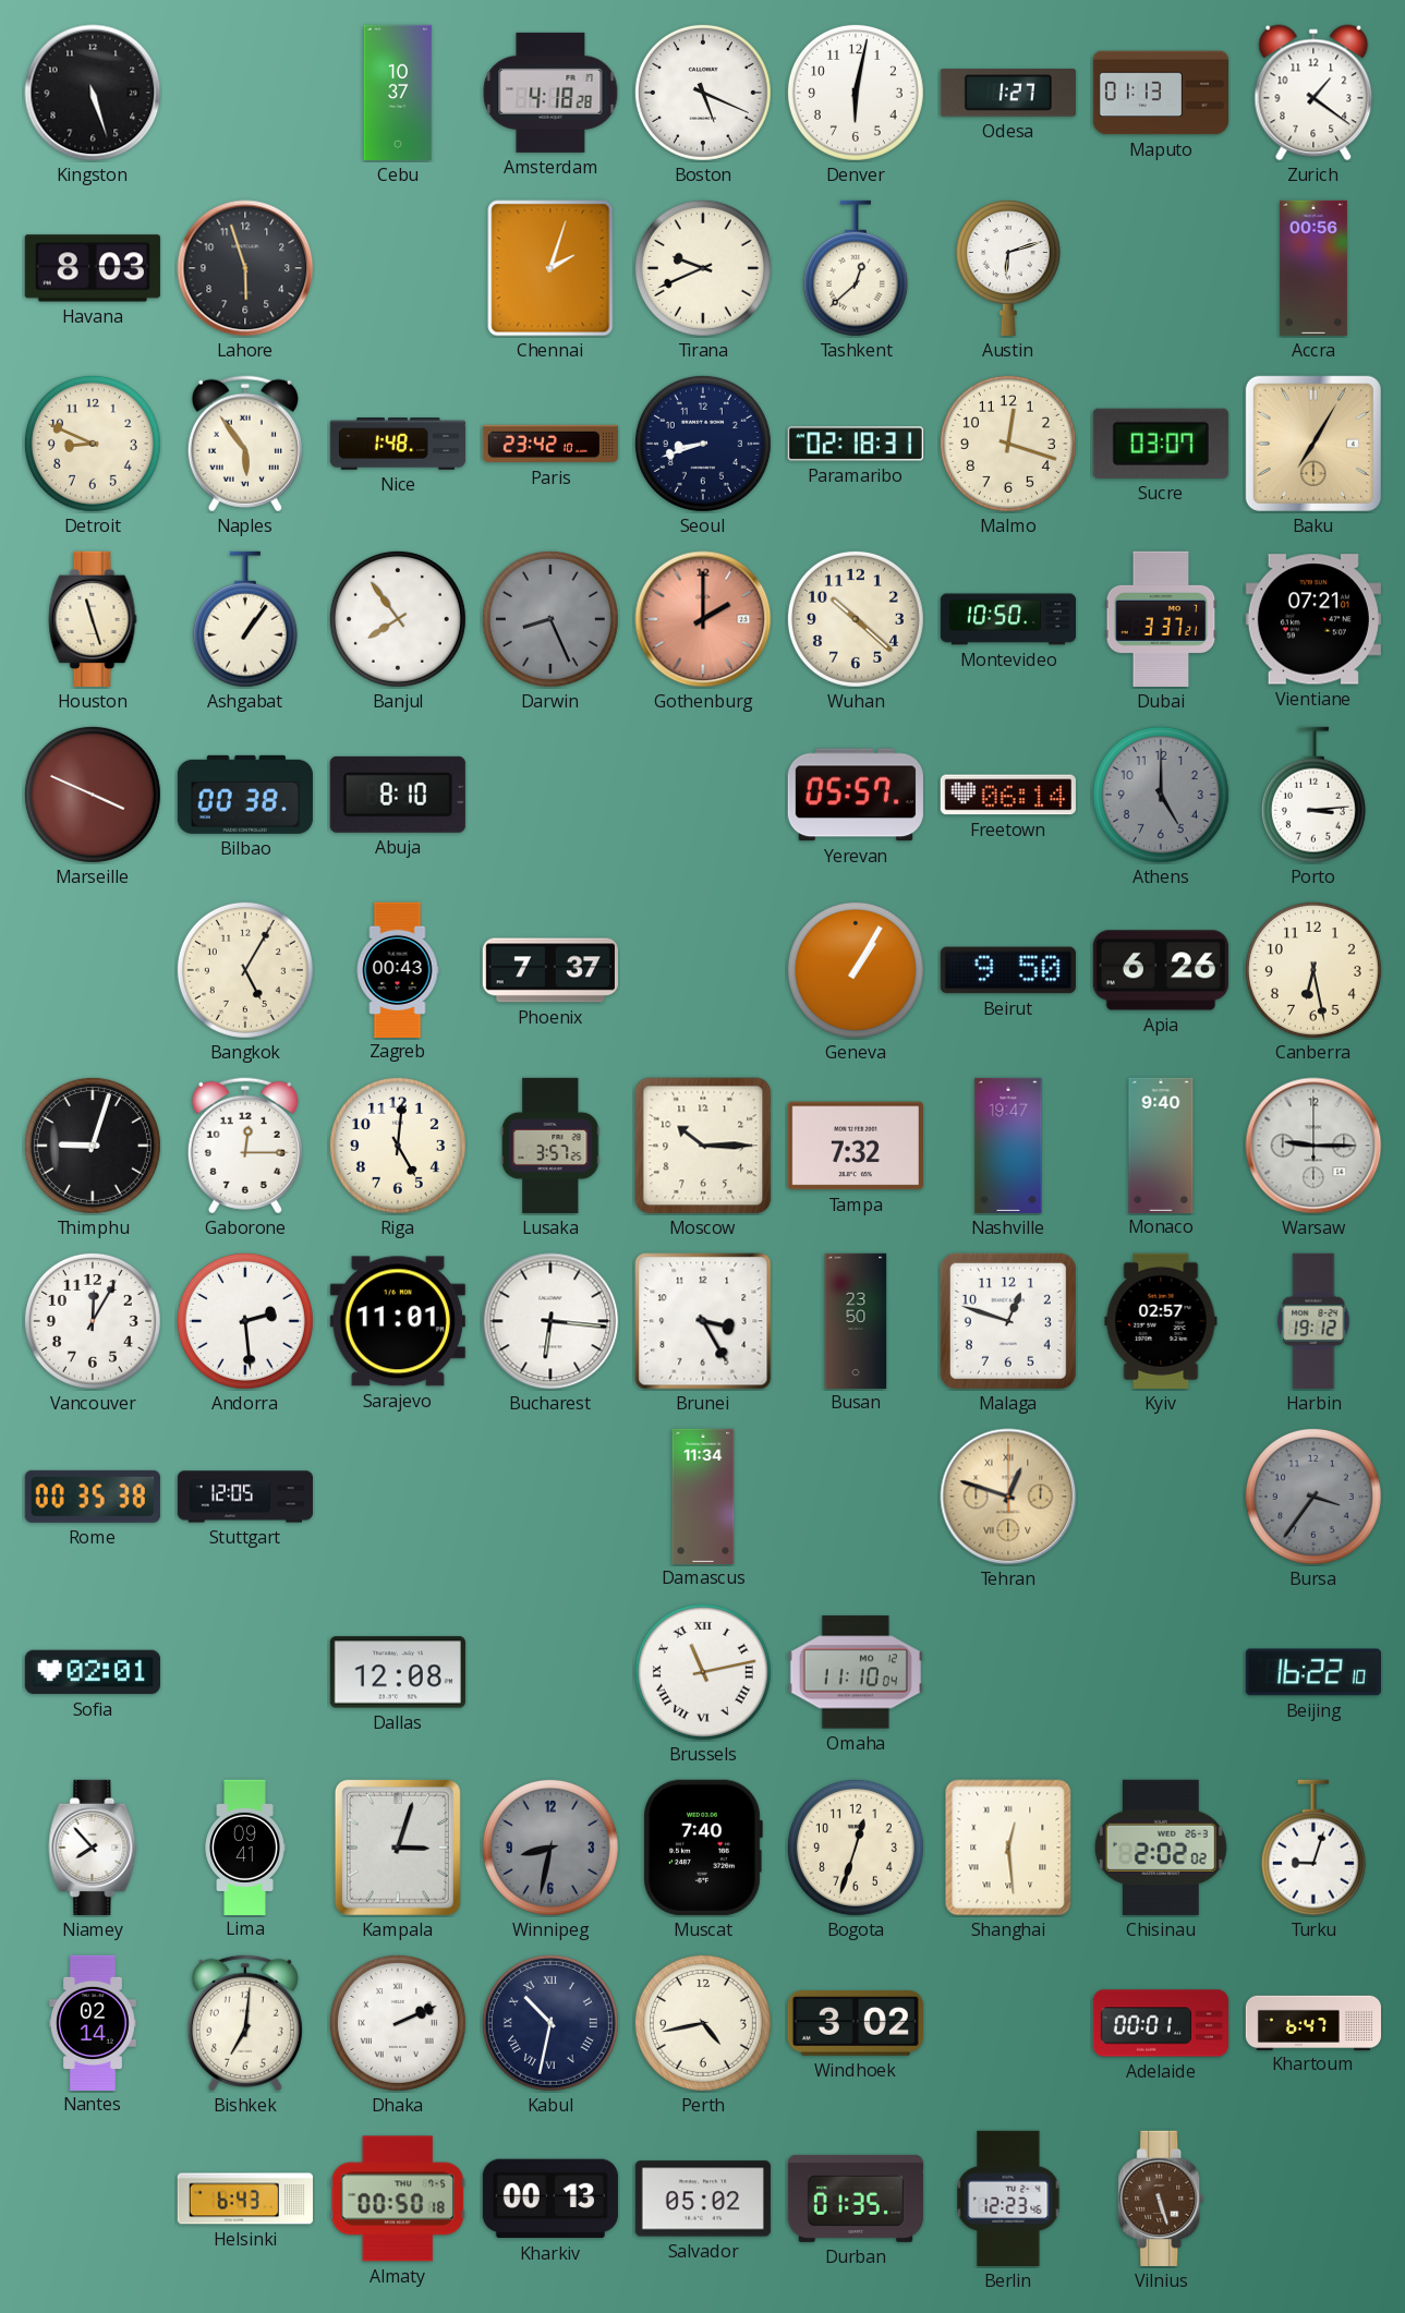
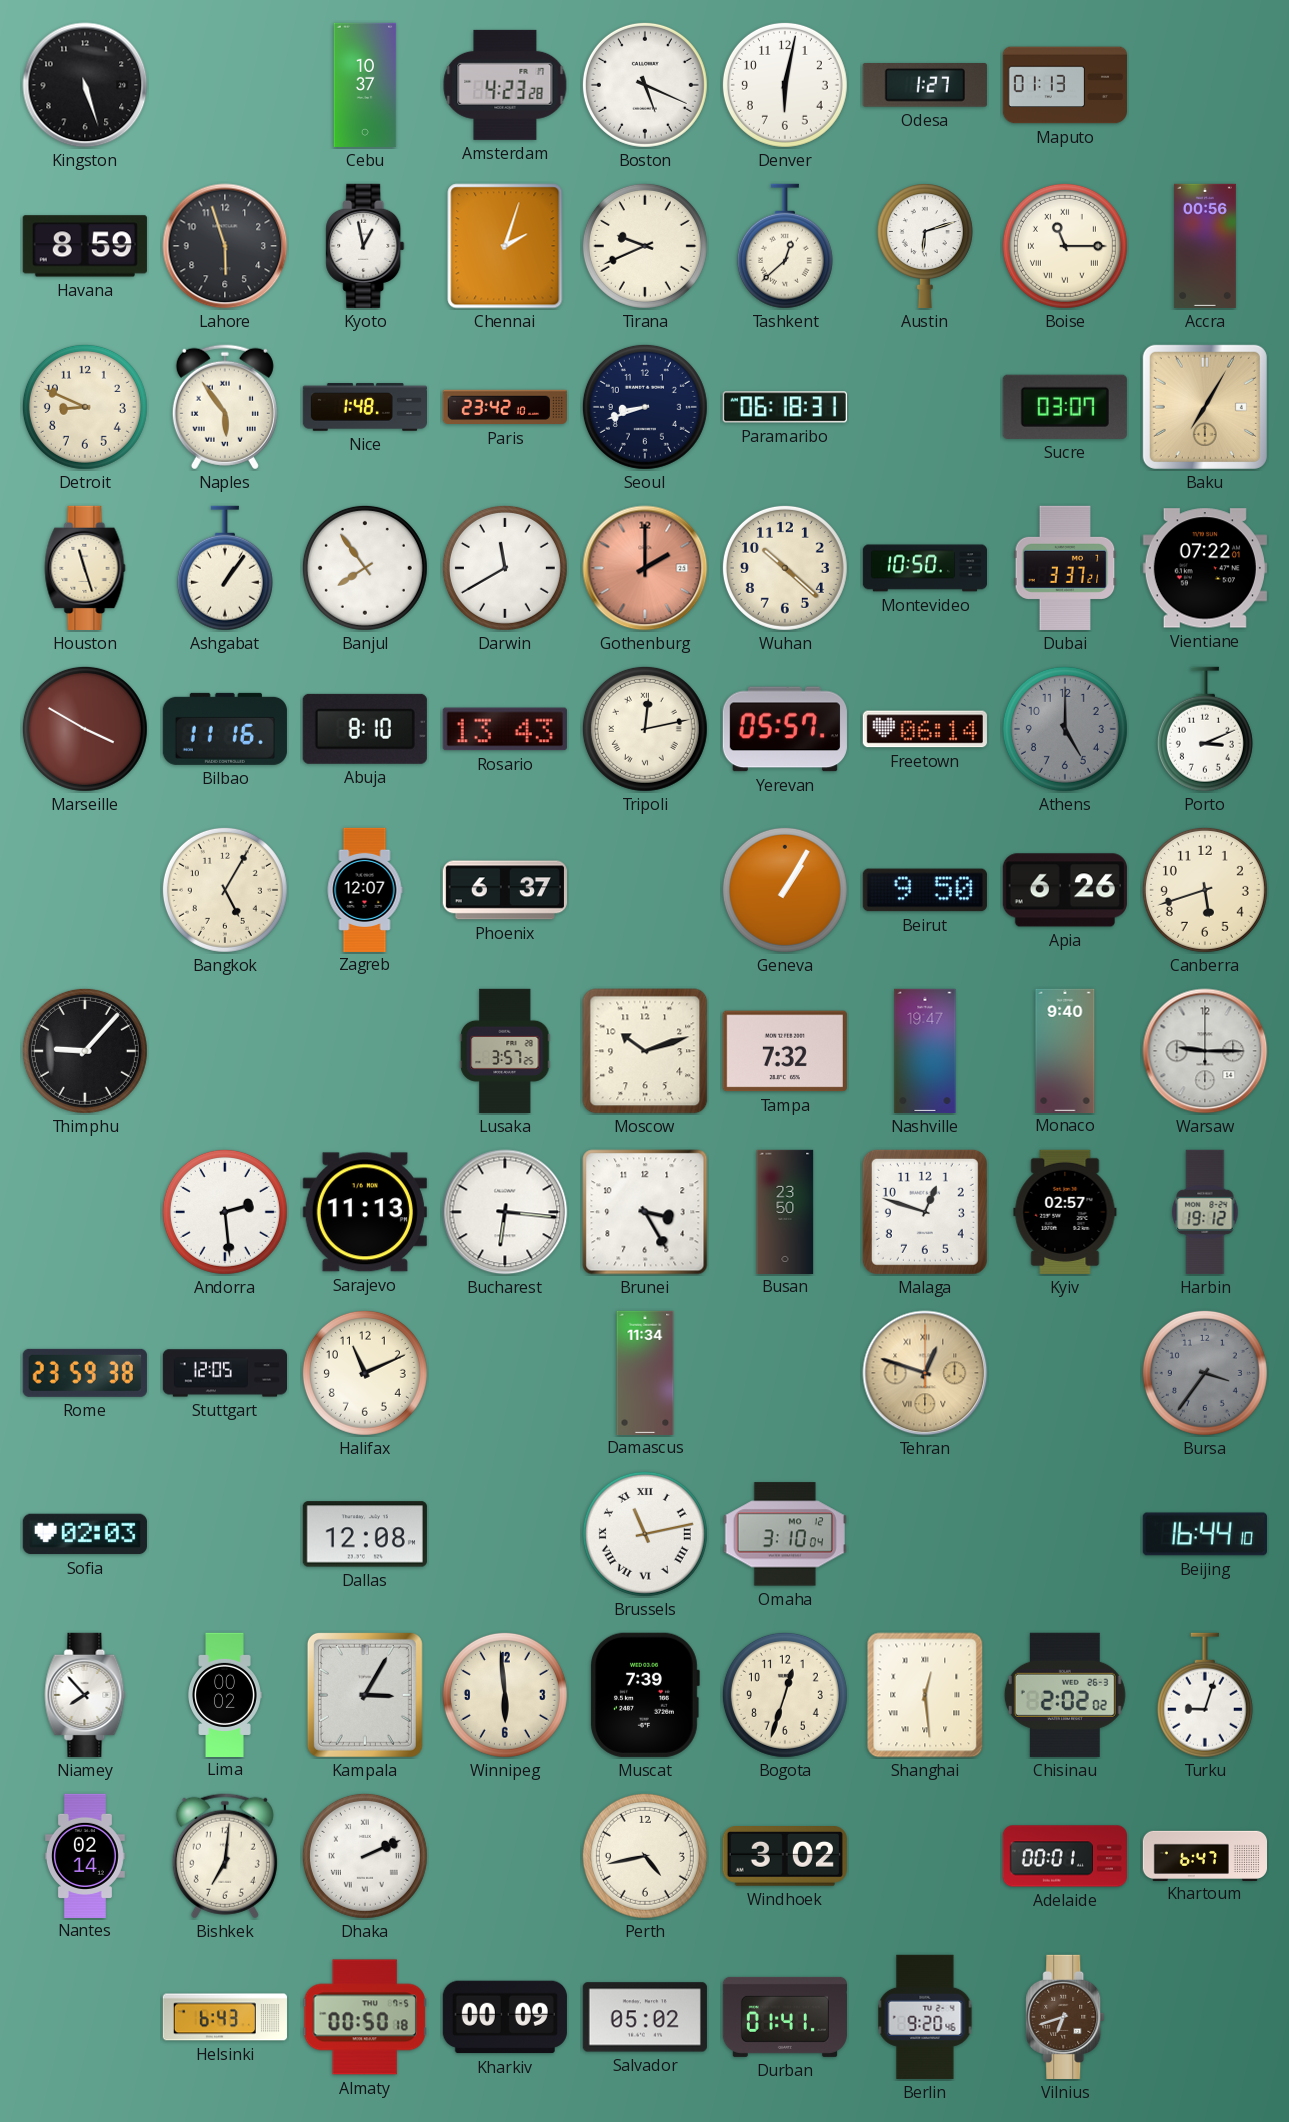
Amsterdam: 4:18 -> 4:23 (505, 85)
Zurich: 1:21 -> none (1313, 93)
Havana: 8:03 -> 8:59 (85, 246)
Kyoto: none -> 12:58 (365, 246)
Boise: none -> 11:15 (1065, 246)
Paramaribo: 02:18 -> 06:18 (785, 407)
Malmo: 12:18 -> none (1008, 444)
Darwin: 8:26 -> 11:40 (505, 568)
Darwin dial: grey -> white (505, 568)
Vientiane: 07:21 -> 07:22 (1205, 568)
Marseille: 3:49 -> 3:50 (85, 729)
Bilbao: 00:38 -> 11:16 (225, 729)
Rosario: none -> 13:43 (505, 729)
Tripoli: none -> 12:13 (645, 729)
Porto: 3:14 -> 3:11 (1205, 729)
Zagreb: 00:43 -> 12:07 (365, 889)
Phoenix: 7:37 -> 6:37 (505, 890)
Canberra: 6:28 -> 5:42 (1205, 890)
Thimphu: 9:03 -> 9:07 (85, 1051)
Gaborone: 12:15 -> none (245, 1146)
Riga: 5:01 -> none (398, 1146)
Moscow: 10:15 -> 10:12 (645, 1051)
Vancouver: 12:05 -> none (93, 1321)
Sarajevo: 11:01 -> 11:13 (365, 1212)
Rome: 00:35 -> 23:59 (85, 1373)
Halifax: none -> 11:11 (365, 1373)
Sofia: 02:01 -> 02:03 (85, 1534)
Omaha: 11:10 -> 3:10 (785, 1534)
Beijing: 16:22 -> 16:44 (1205, 1534)
Lima: 09:41 -> 00:02 (225, 1694)
Kampala: 3:03 -> 3:05 (365, 1695)
Winnipeg: 8:32 -> 5:59 (505, 1695)
Winnipeg dial: grey -> cream (505, 1695)
Muscat: 7:40 -> 7:39 (645, 1695)
Kabul: 10:32 -> none (550, 2023)
Kharkiv: 00:13 -> 00:09 (505, 2017)
Durban: 01:35 -> 01:41 (785, 2017)
Berlin: 12:23 -> 9:20 (925, 2017)
Vilnius: 5:27 -> 6:42 (1065, 2017)
